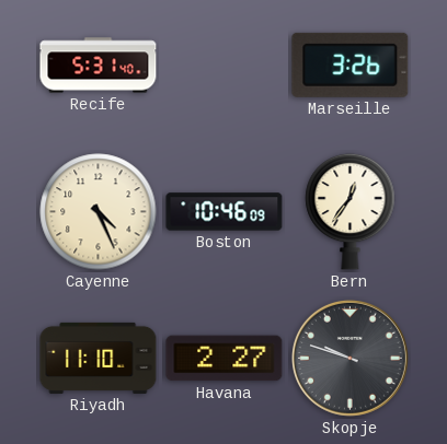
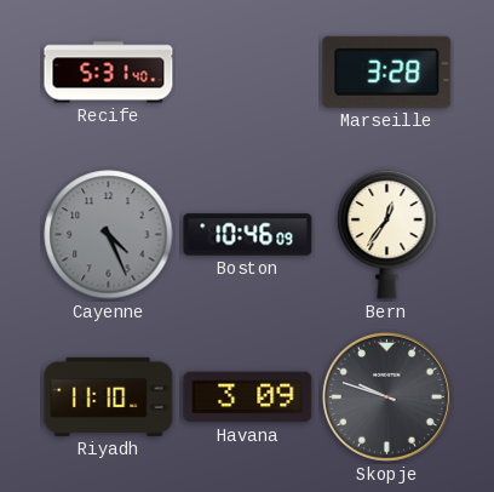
Marseille: 3:26 -> 3:28 (387, 71)
Cayenne dial: cream -> grey (109, 235)
Havana: 2:27 -> 3:09 (248, 397)
